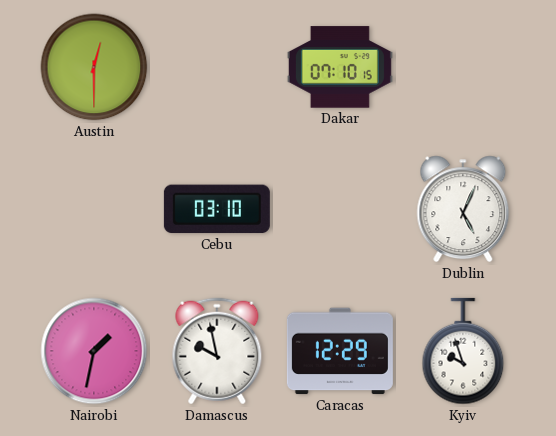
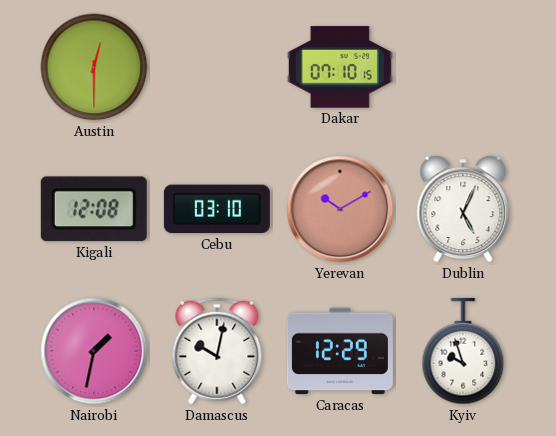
Kigali: none -> 12:08 (94, 209)
Yerevan: none -> 10:10 (340, 209)
Damascus: 9:58 -> 10:02 (217, 351)
